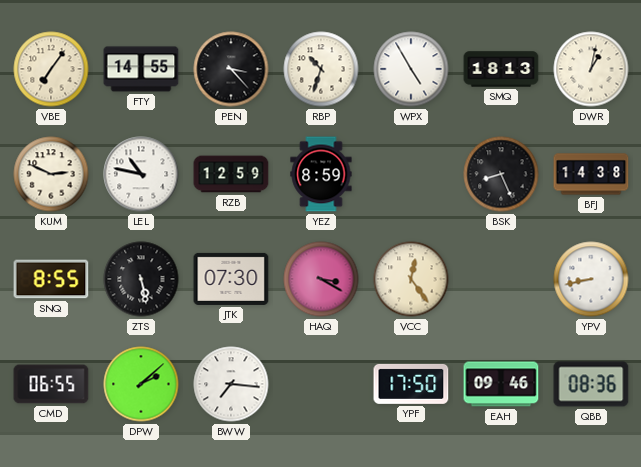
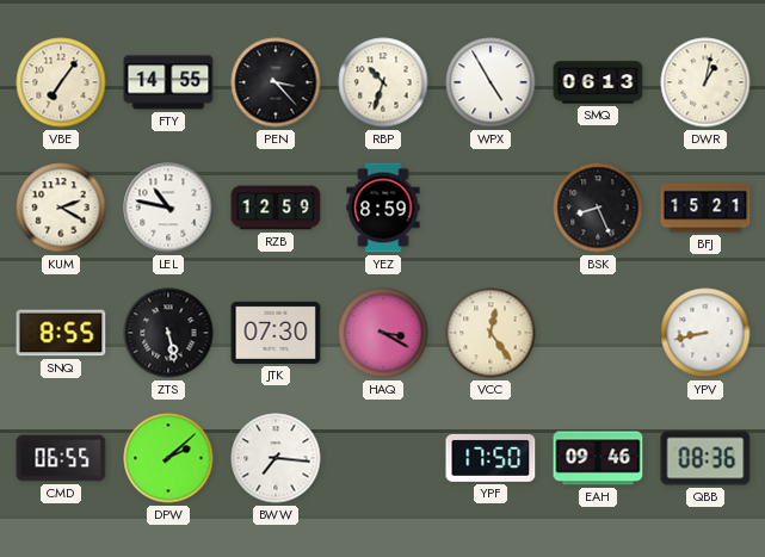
SMQ: 18:13 -> 06:13 (598, 82)
KUM: 2:49 -> 2:20 (61, 208)
BFJ: 14:38 -> 15:21 (705, 208)
